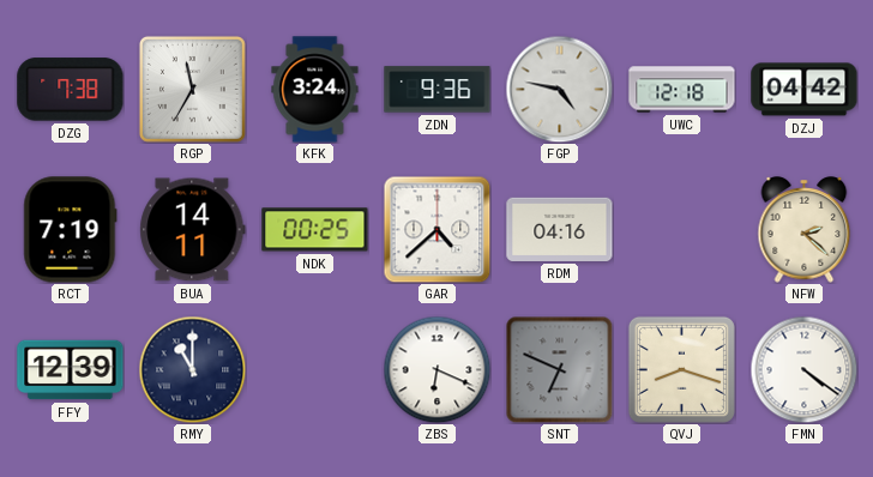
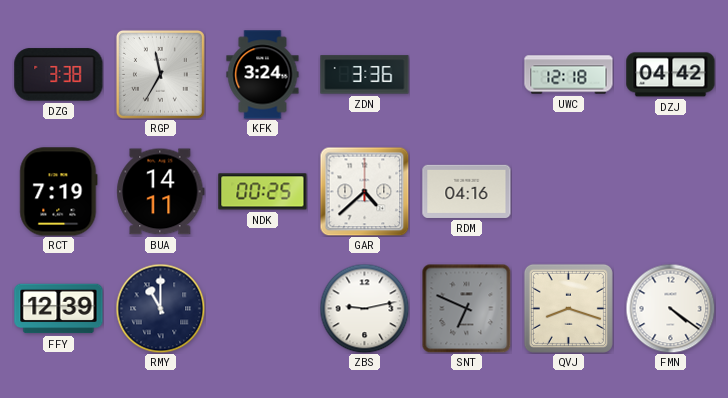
DZG: 7:38 -> 3:38 (59, 75)
ZDN: 9:36 -> 3:36 (365, 75)
FGP: 4:47 -> none (559, 89)
NFW: 2:22 -> none (805, 230)
ZBS: 6:19 -> 9:13 (364, 308)
